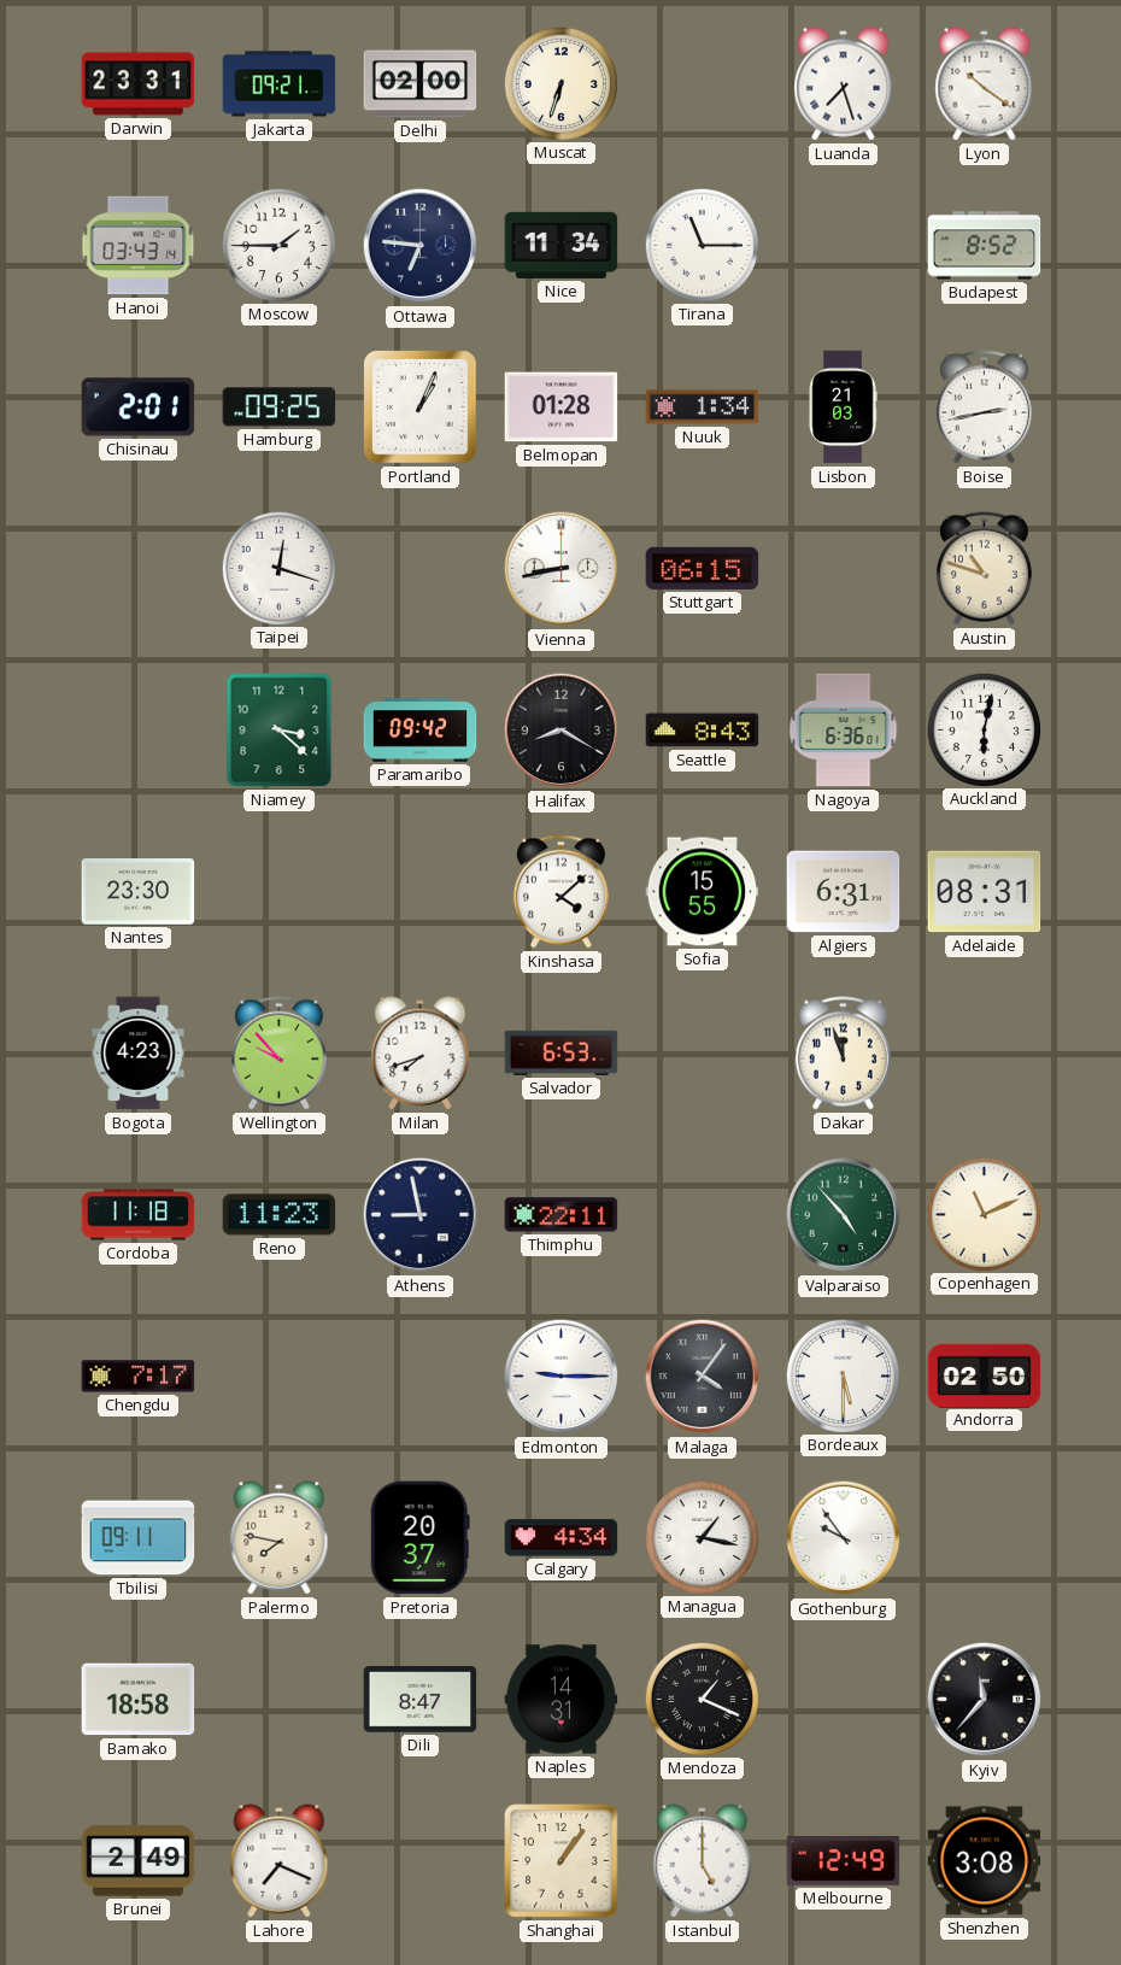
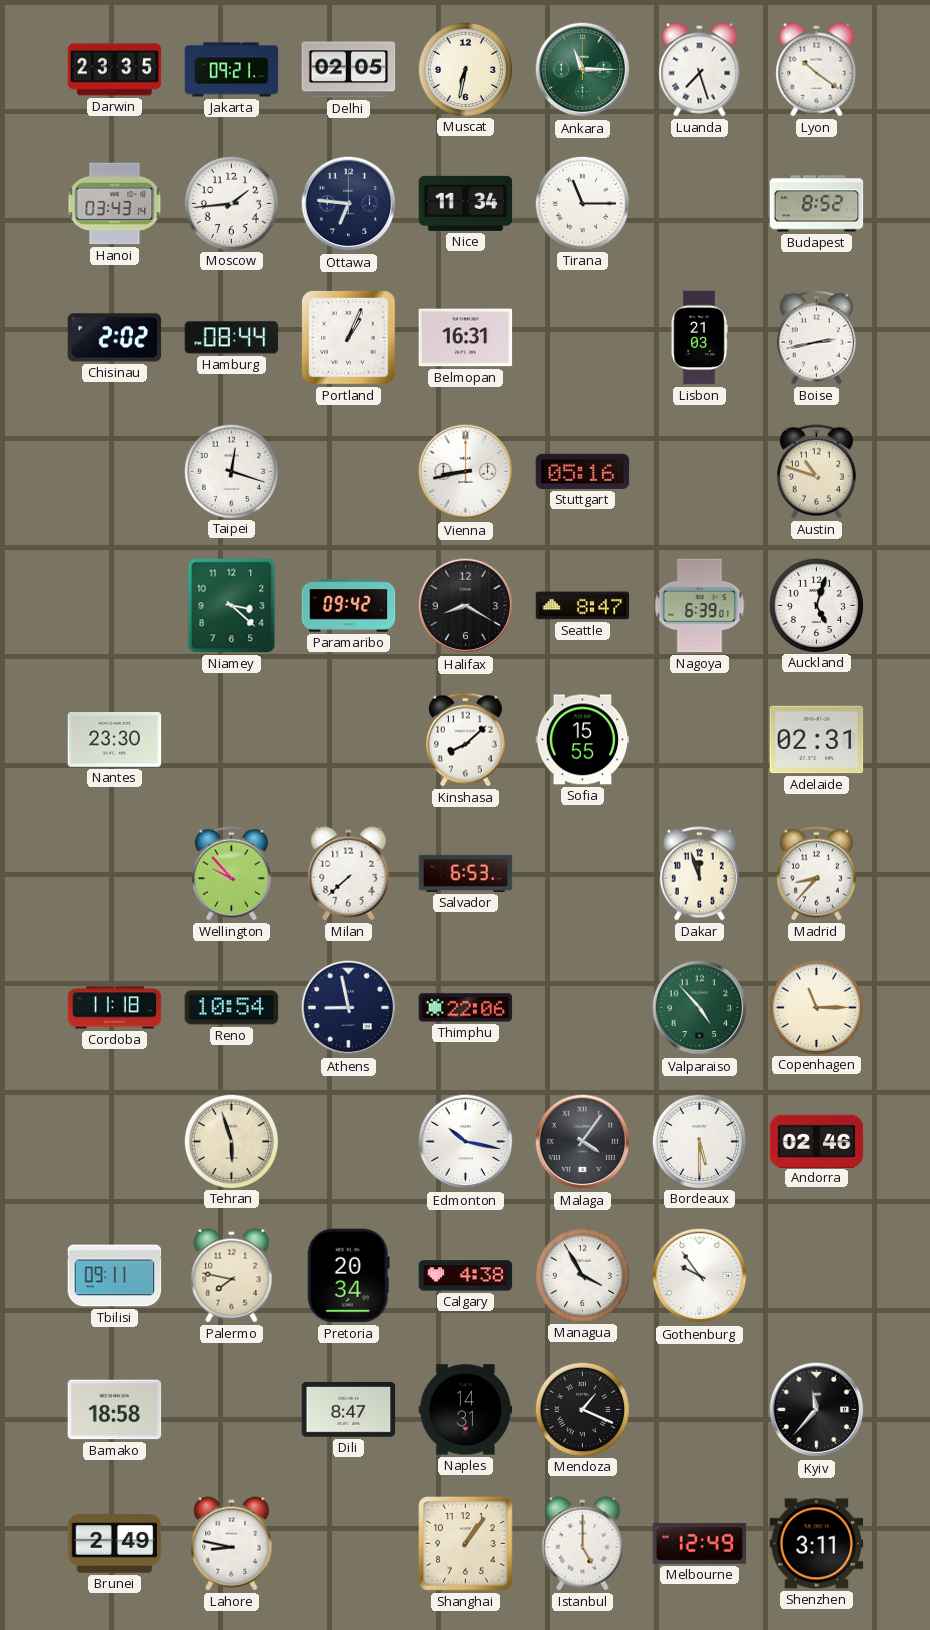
Darwin: 23:31 -> 23:35 (115, 70)
Delhi: 02:00 -> 02:05 (349, 70)
Muscat: 6:33 -> 6:32 (465, 69)
Ankara: none -> 11:15 (583, 70)
Moscow: 1:45 -> 1:44 (231, 203)
Chisinau: 2:01 -> 2:02 (115, 338)
Hamburg: 09:25 -> 08:44 (232, 338)
Belmopan: 01:28 -> 16:31 (466, 338)
Nuuk: 1:34 -> none (703, 407)
Stuttgart: 06:15 -> 05:16 (583, 471)
Seattle: 8:43 -> 8:47 (583, 606)
Nagoya: 6:36 -> 6:39 (700, 606)
Auckland: 6:02 -> 5:03 (816, 605)
Kinshasa: 4:08 -> 8:08 (465, 740)
Algiers: 6:31 -> none (844, 892)
Adelaide: 08:31 -> 02:31 (817, 740)
Bogota: 4:23 -> none (139, 1054)
Milan: 7:42 -> 7:38 (349, 874)
Madrid: none -> 8:37 (816, 874)
Reno: 11:23 -> 10:54 (232, 1008)
Thimphu: 22:11 -> 22:06 (466, 1008)
Copenhagen: 11:11 -> 11:15 (816, 1007)
Chengdu: 7:17 -> none (139, 1377)
Tehran: none -> 5:57 (231, 1141)
Edmonton: 9:15 -> 10:17 (466, 1142)
Andorra: 02:50 -> 02:46 (817, 1141)
Pretoria: 20:37 -> 20:34 (348, 1276)
Calgary: 4:34 -> 4:38 (466, 1276)
Managua: 1:17 -> 3:55 (582, 1275)
Lahore: 7:19 -> 8:47 (232, 1544)
Shenzhen: 3:08 -> 3:11 (817, 1544)
